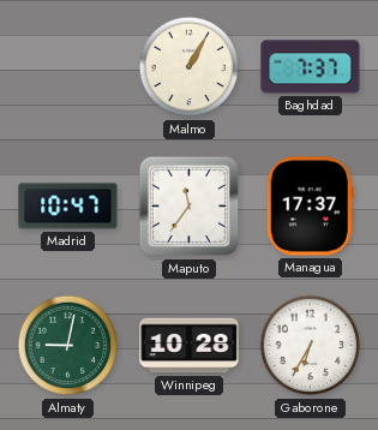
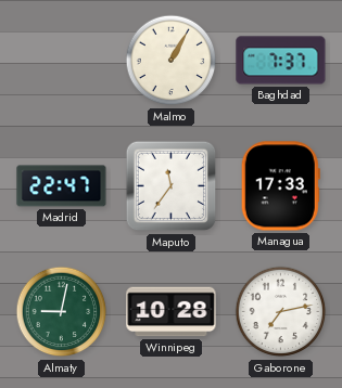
Madrid: 10:47 -> 22:47 (62, 186)
Managua: 17:37 -> 17:33 (280, 186)
Gaborone: 6:35 -> 7:13 (281, 312)
